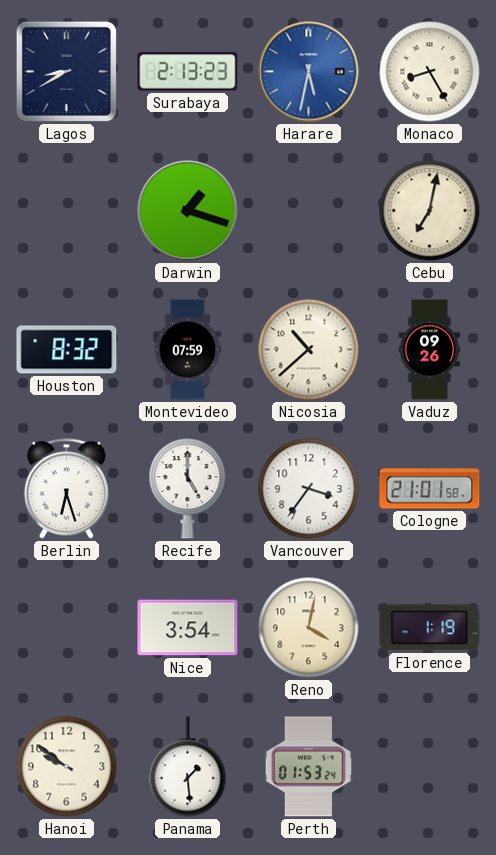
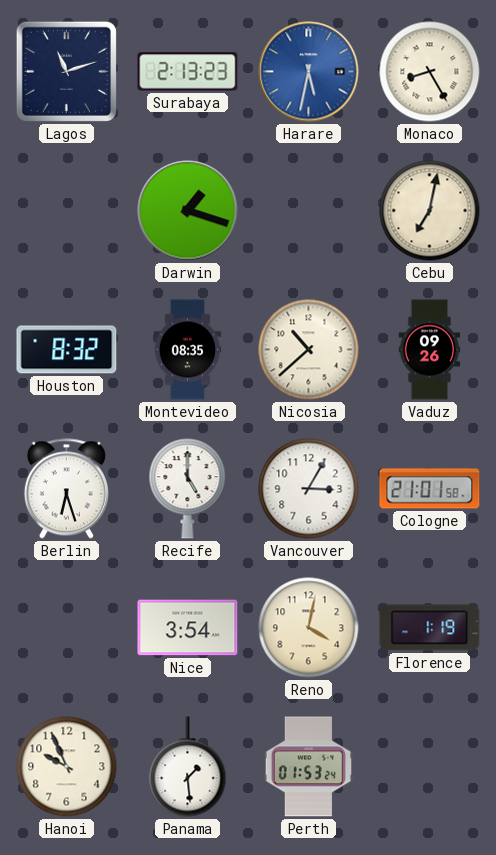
Lagos: 8:40 -> 11:12 (66, 71)
Montevideo: 07:59 -> 08:35 (188, 350)
Vancouver: 3:36 -> 3:05 (309, 489)
Hanoi: 9:51 -> 9:56 (67, 767)
